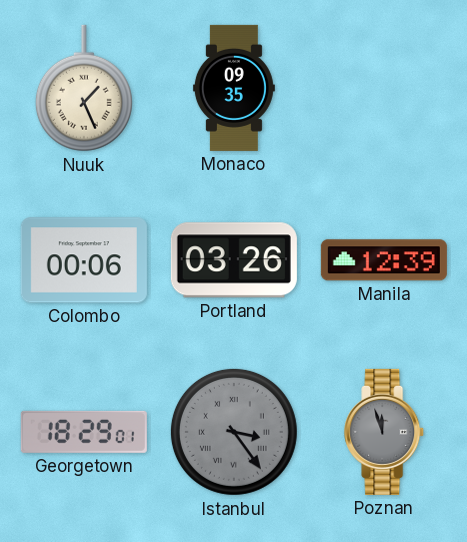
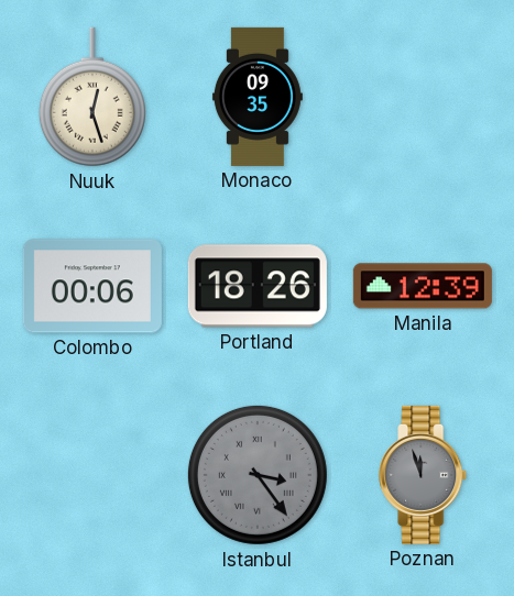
Nuuk: 1:26 -> 12:27 (92, 97)
Portland: 03:26 -> 18:26 (258, 286)
Georgetown: 18:29 -> none (84, 432)
